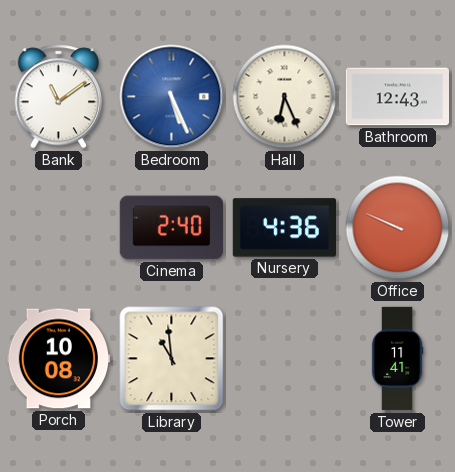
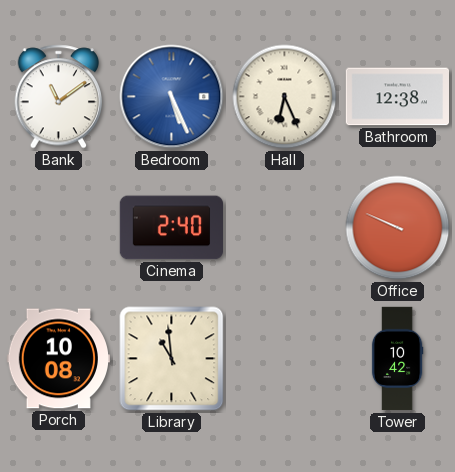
Bathroom: 12:43 -> 12:38 (397, 97)
Nursery: 4:36 -> none (284, 228)
Tower: 11:41 -> 10:42 (397, 359)
